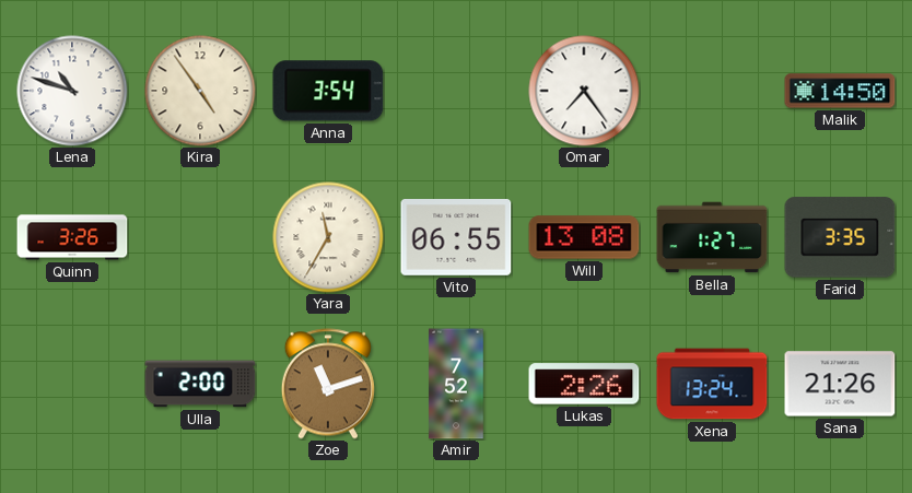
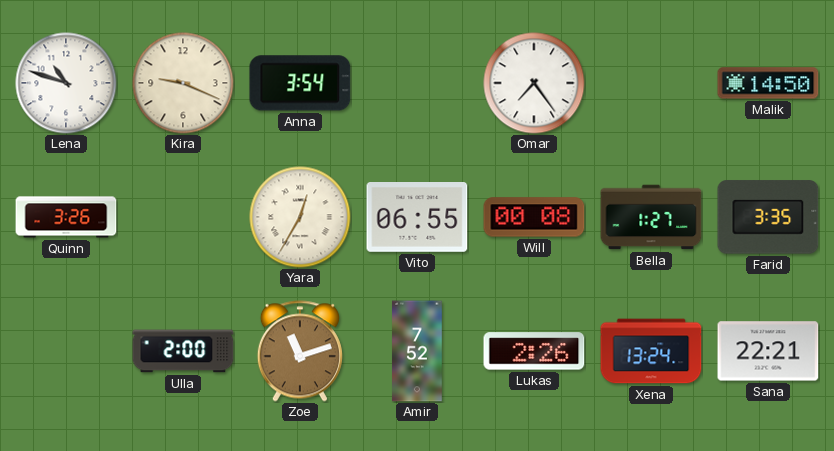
Kira: 4:54 -> 9:19 (183, 83)
Yara: 11:35 -> 12:35 (300, 217)
Will: 13:08 -> 00:08 (534, 217)
Sana: 21:26 -> 22:21 (768, 351)
